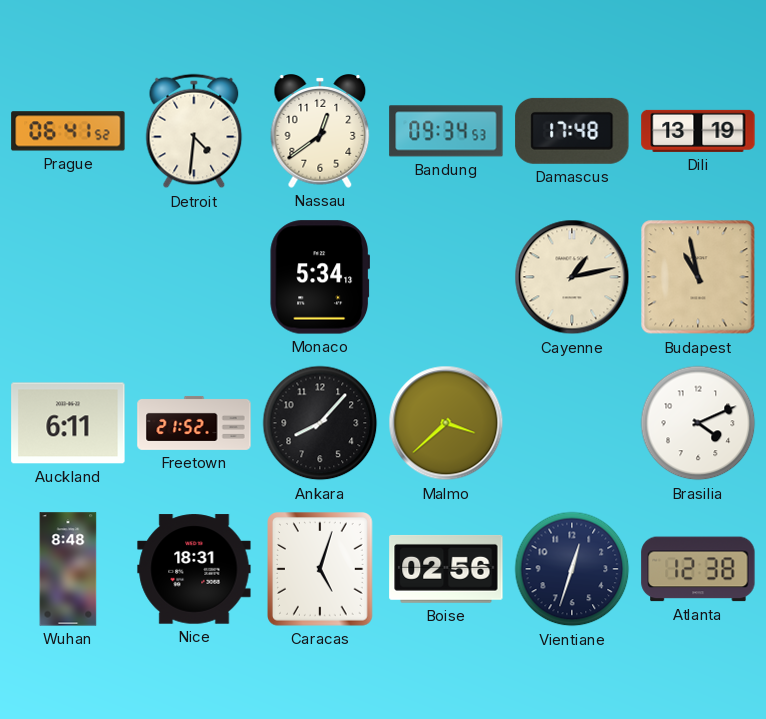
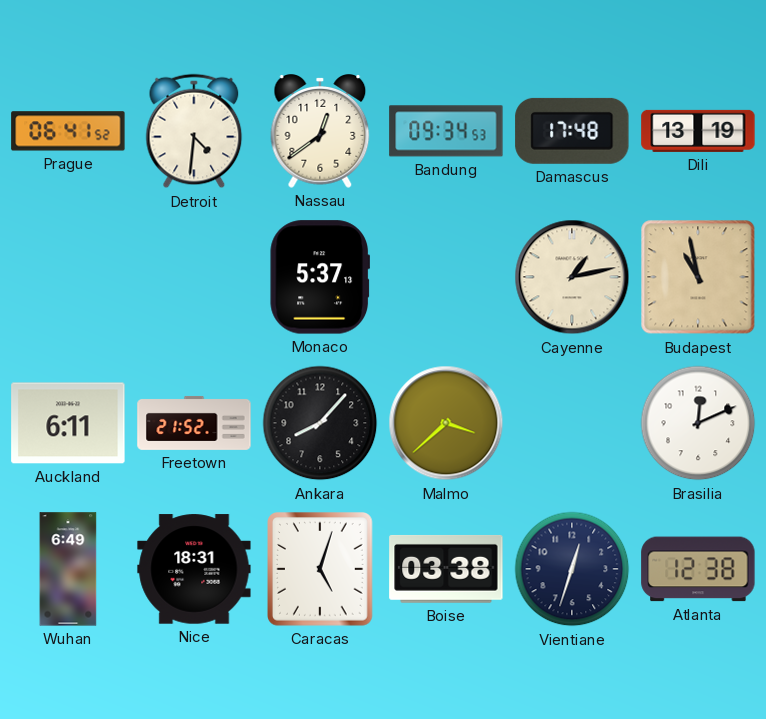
Monaco: 5:34 -> 5:37 (319, 277)
Brasilia: 4:11 -> 12:11 (698, 423)
Wuhan: 8:48 -> 6:49 (68, 569)
Boise: 02:56 -> 03:38 (446, 569)
